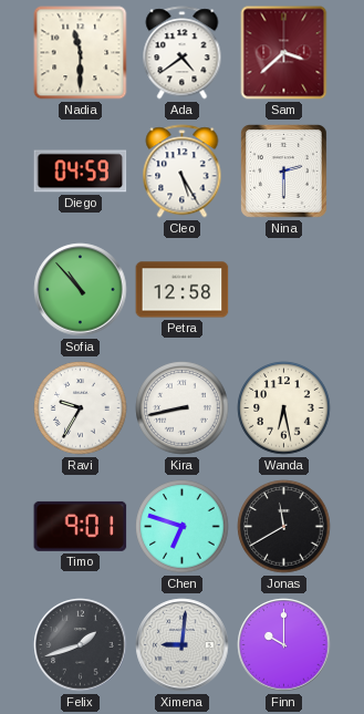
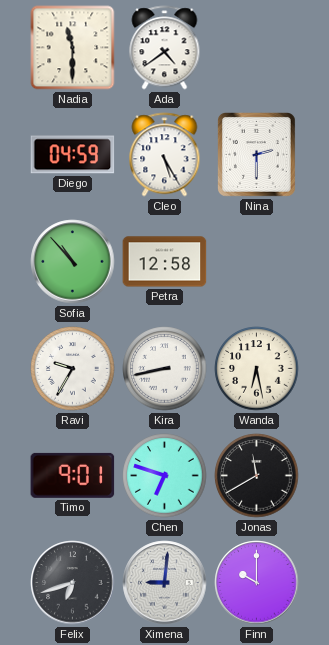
Sam: 3:38 -> none (284, 53)
Felix: 1:42 -> 6:42 (73, 583)
